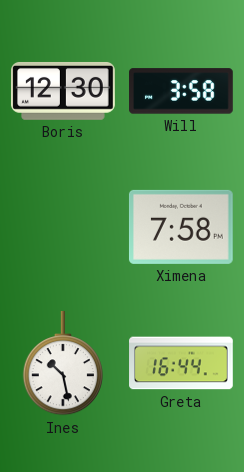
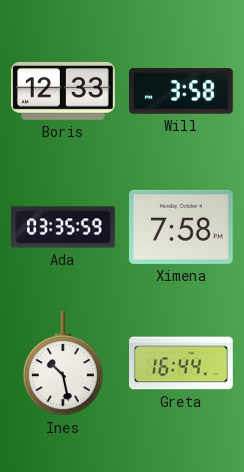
Boris: 12:30 -> 12:33 (64, 91)
Ada: none -> 03:35 (64, 227)
